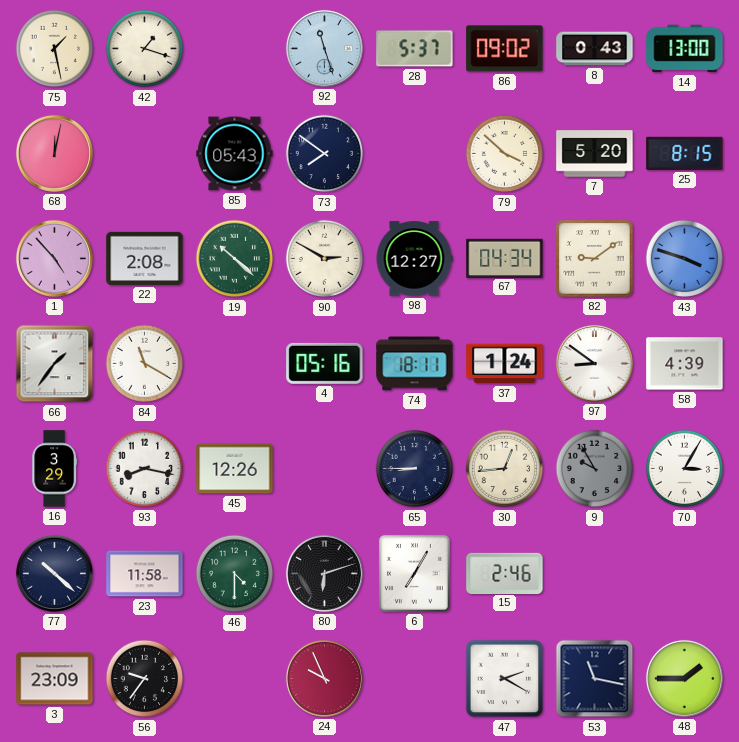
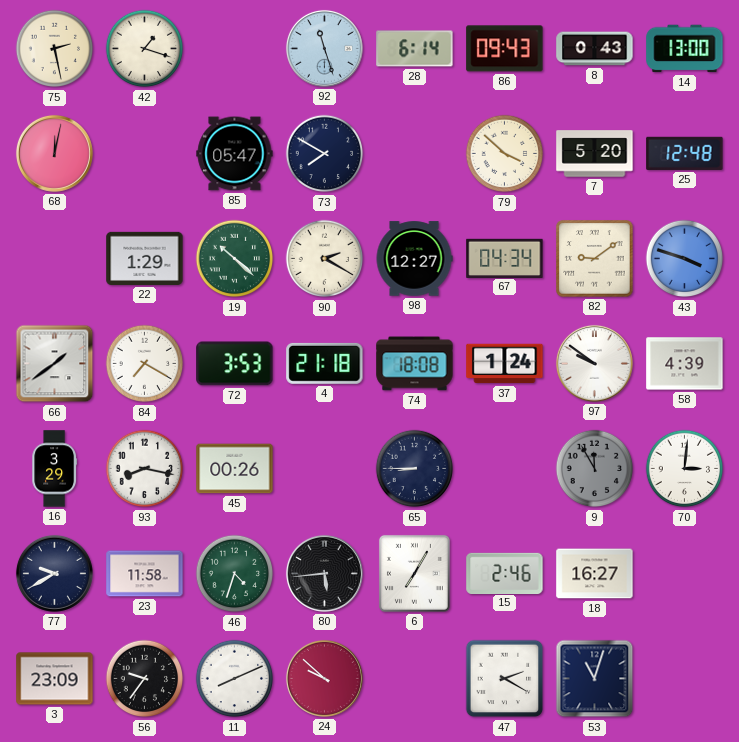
75: 1:28 -> 2:28 (55, 49)
28: 5:37 -> 6:14 (415, 49)
86: 09:02 -> 09:43 (505, 49)
85: 05:43 -> 05:47 (235, 154)
73: 7:51 -> 7:50 (325, 154)
25: 8:15 -> 12:48 (685, 153)
1: 4:53 -> none (54, 258)
22: 2:08 -> 1:29 (145, 258)
90: 2:50 -> 2:20 (325, 259)
66: 1:36 -> 1:39 (55, 364)
84: 11:20 -> 7:20 (145, 364)
72: none -> 3:53 (235, 364)
4: 05:16 -> 21:18 (325, 363)
74: 18:11 -> 18:08 (415, 364)
97: 8:51 -> 9:51 (594, 363)
45: 12:26 -> 00:26 (235, 469)
30: 12:44 -> none (505, 469)
9: 9:55 -> 11:55 (595, 469)
70: 3:05 -> 3:01 (685, 469)
77: 10:22 -> 9:40 (54, 573)
46: 4:30 -> 4:33 (235, 574)
80: 6:12 -> 5:44 (324, 573)
18: none -> 16:27 (595, 574)
11: none -> 8:11 (235, 679)
24: 9:56 -> 9:52 (324, 678)
53: 11:17 -> 11:03 (595, 679)
48: 1:45 -> none (684, 678)
